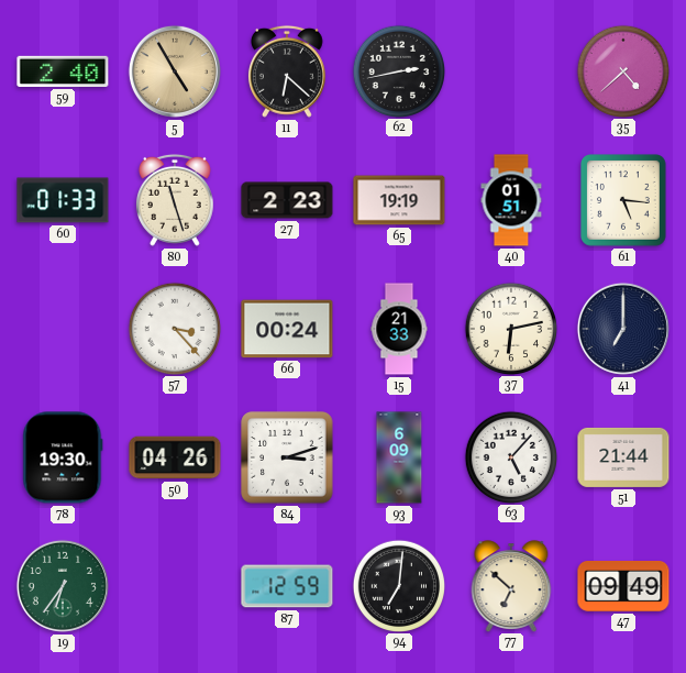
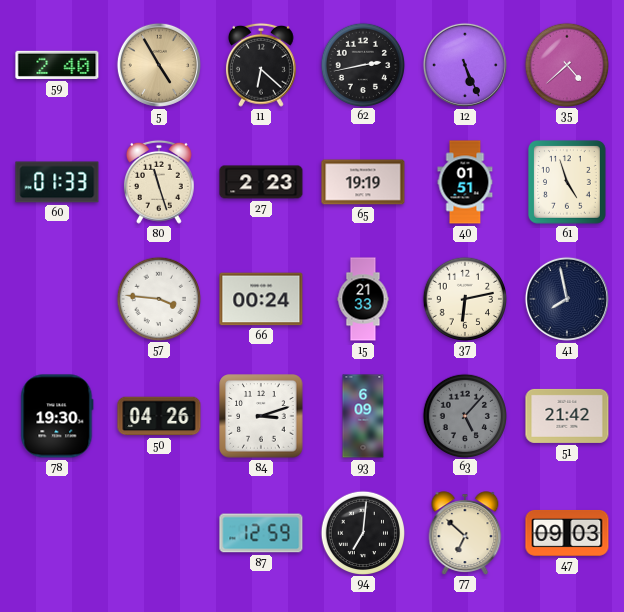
12: none -> 5:26 (465, 65)
61: 5:16 -> 4:57 (568, 182)
57: 3:23 -> 3:46 (158, 298)
41: 7:00 -> 7:58 (567, 299)
63 dial: white -> grey (464, 415)
51: 21:44 -> 21:42 (567, 416)
19: 6:36 -> none (63, 586)
47: 09:49 -> 09:03 (567, 533)
